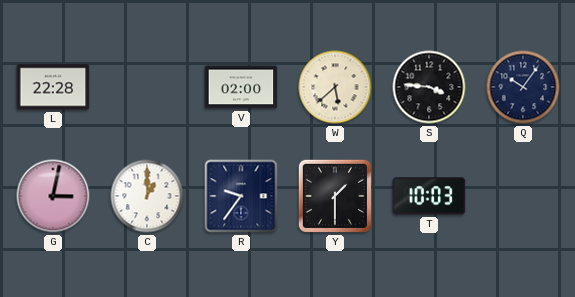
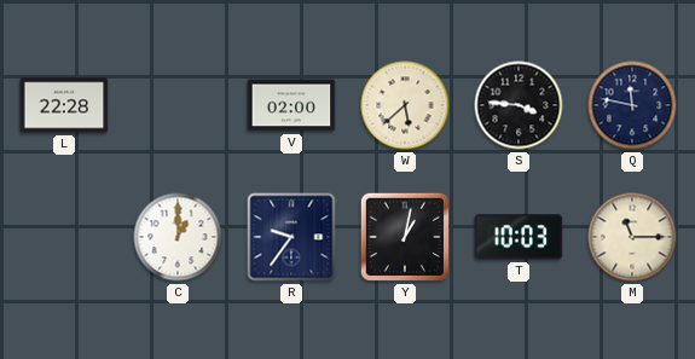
Q: 10:06 -> 11:47 (632, 105)
G: 3:02 -> none (53, 196)
Y: 1:30 -> 1:02 (405, 237)
M: none -> 11:15 (632, 237)
